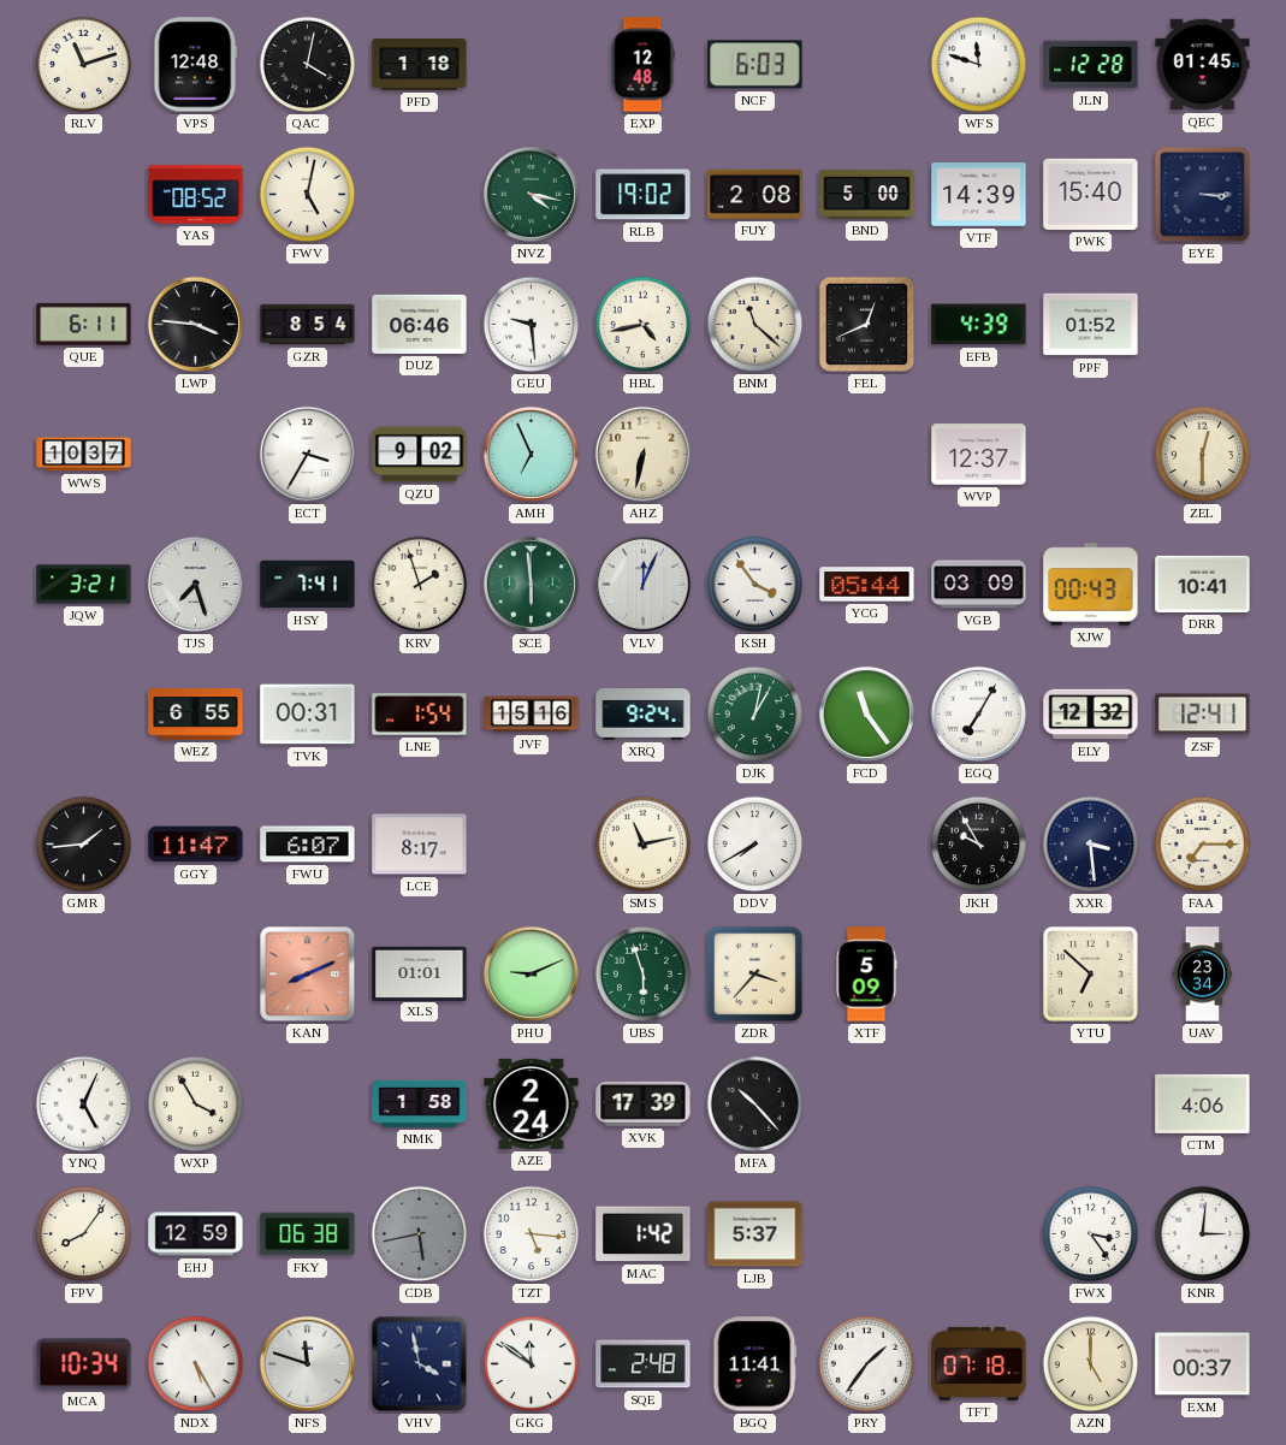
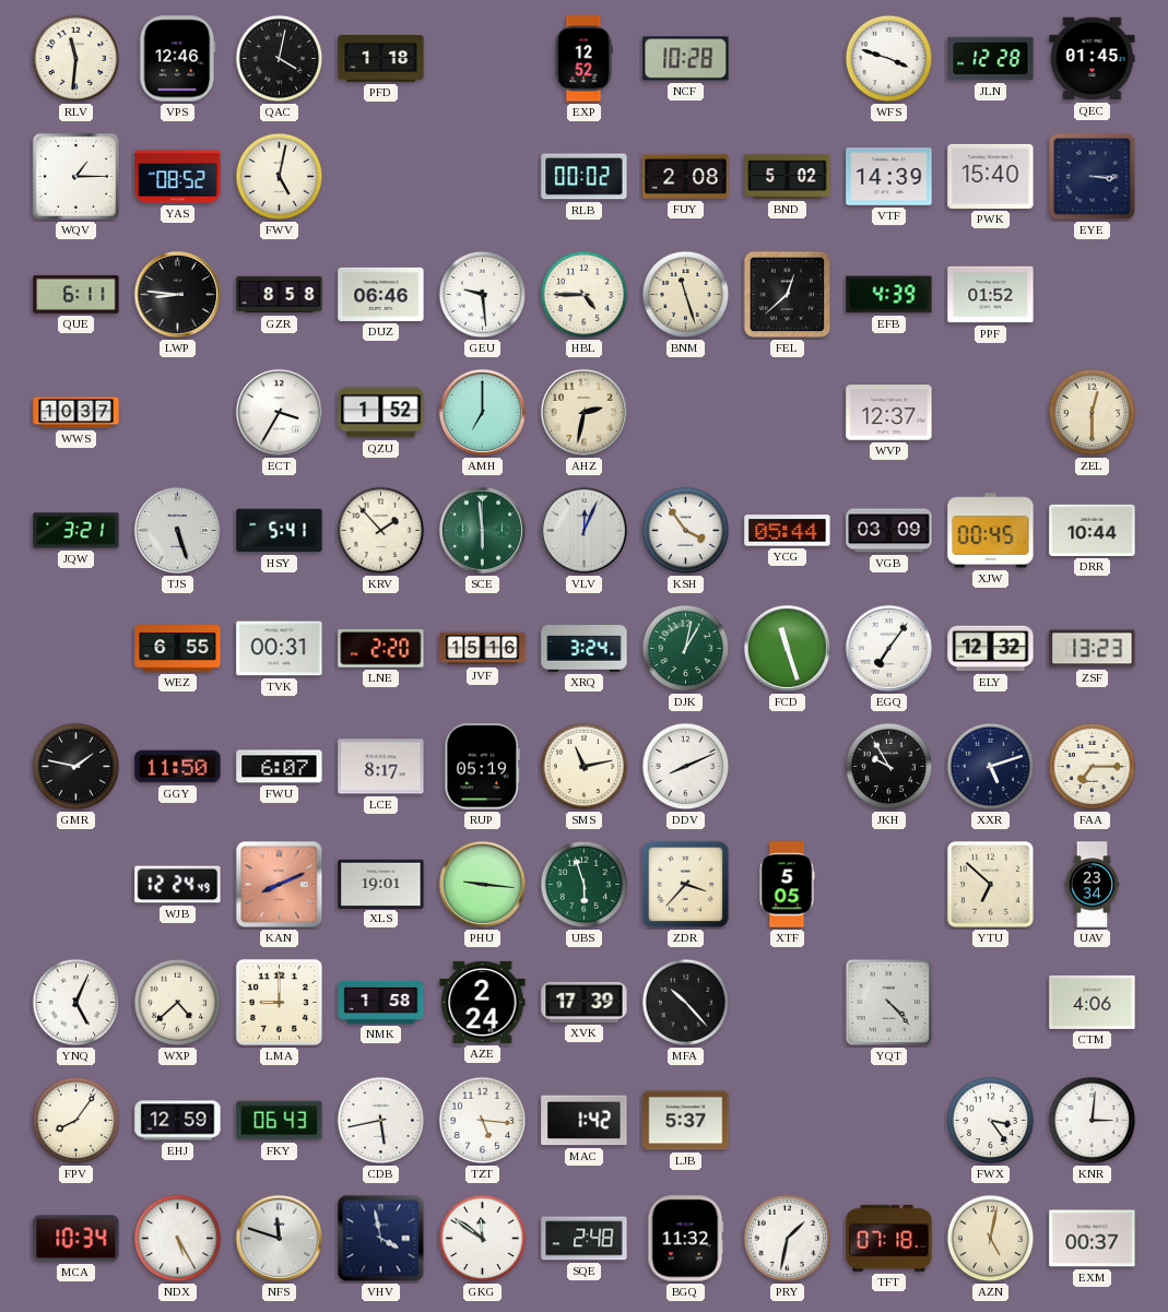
RLV: 11:12 -> 11:31 (76, 59)
VPS: 12:48 -> 12:46 (178, 59)
EXP: 12:48 -> 12:52 (583, 59)
NCF: 6:03 -> 10:28 (686, 59)
WFS: 11:48 -> 3:48 (889, 59)
WQV: none -> 1:15 (75, 176)
NVZ: 4:17 -> none (531, 194)
RLB: 19:02 -> 00:02 (585, 177)
BND: 5:00 -> 5:02 (788, 177)
LWP: 3:46 -> 8:46 (177, 294)
GZR: 8:54 -> 8:58 (280, 295)
HBL: 4:43 -> 4:45 (585, 295)
BNM: 11:22 -> 11:27 (686, 295)
FEL: 12:41 -> 12:38 (788, 295)
QZU: 9:02 -> 1:52 (381, 413)
AMH: 6:56 -> 7:00 (482, 412)
AHZ: 6:32 -> 2:32 (583, 412)
TJS: 7:27 -> 5:27 (177, 530)
HSY: 7:41 -> 5:41 (280, 531)
KRV: 1:57 -> 1:53 (381, 531)
XJW: 00:43 -> 00:45 (991, 531)
DRR: 10:41 -> 10:44 (1093, 530)
LNE: 1:54 -> 2:20 (381, 649)
XRQ: 9:24 -> 3:24 (585, 649)
FCD: 11:24 -> 11:27 (787, 648)
EGQ: 7:05 -> 7:06 (888, 648)
ZSF: 12:41 -> 13:23 (1093, 649)
GMR: 1:44 -> 1:47 (76, 767)
GGY: 11:47 -> 11:50 (178, 767)
RUP: none -> 05:19 (483, 767)
DDV: 7:40 -> 8:11 (686, 767)
XXR: 3:29 -> 5:12 (991, 767)
WJB: none -> 12:24 (178, 885)
XLS: 01:01 -> 19:01 (381, 884)
PHU: 9:11 -> 9:16 (482, 884)
XTF: 5:09 -> 5:05 (787, 885)
WXP: 3:55 -> 4:38 (178, 1003)
LMA: none -> 9:00 (279, 1002)
YQT: none -> 4:23 (889, 1003)
FKY: 06:38 -> 06:43 (280, 1121)
CDB dial: grey -> white (381, 1121)
BGQ: 11:41 -> 11:32 (686, 1239)
PRY: 1:36 -> 1:32 (788, 1239)
AZN: 5:00 -> 5:02 (991, 1239)
